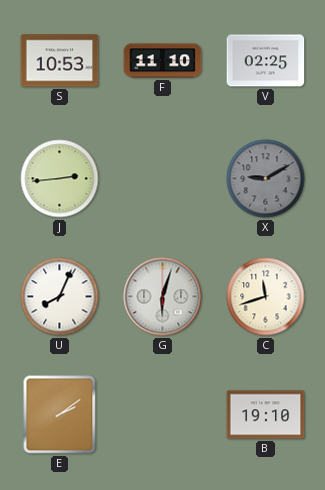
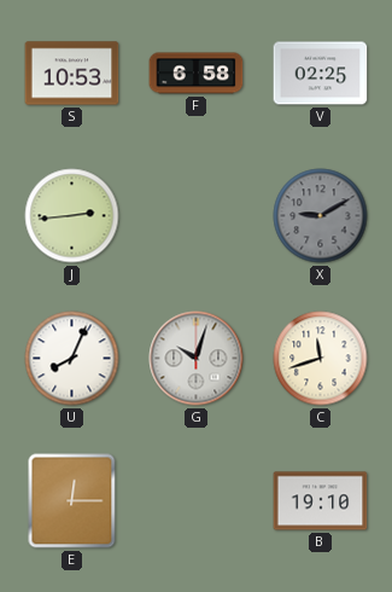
F: 11:10 -> 6:58 (197, 74)
G: 6:03 -> 10:03 (197, 359)
E: 2:09 -> 12:15 (72, 501)
